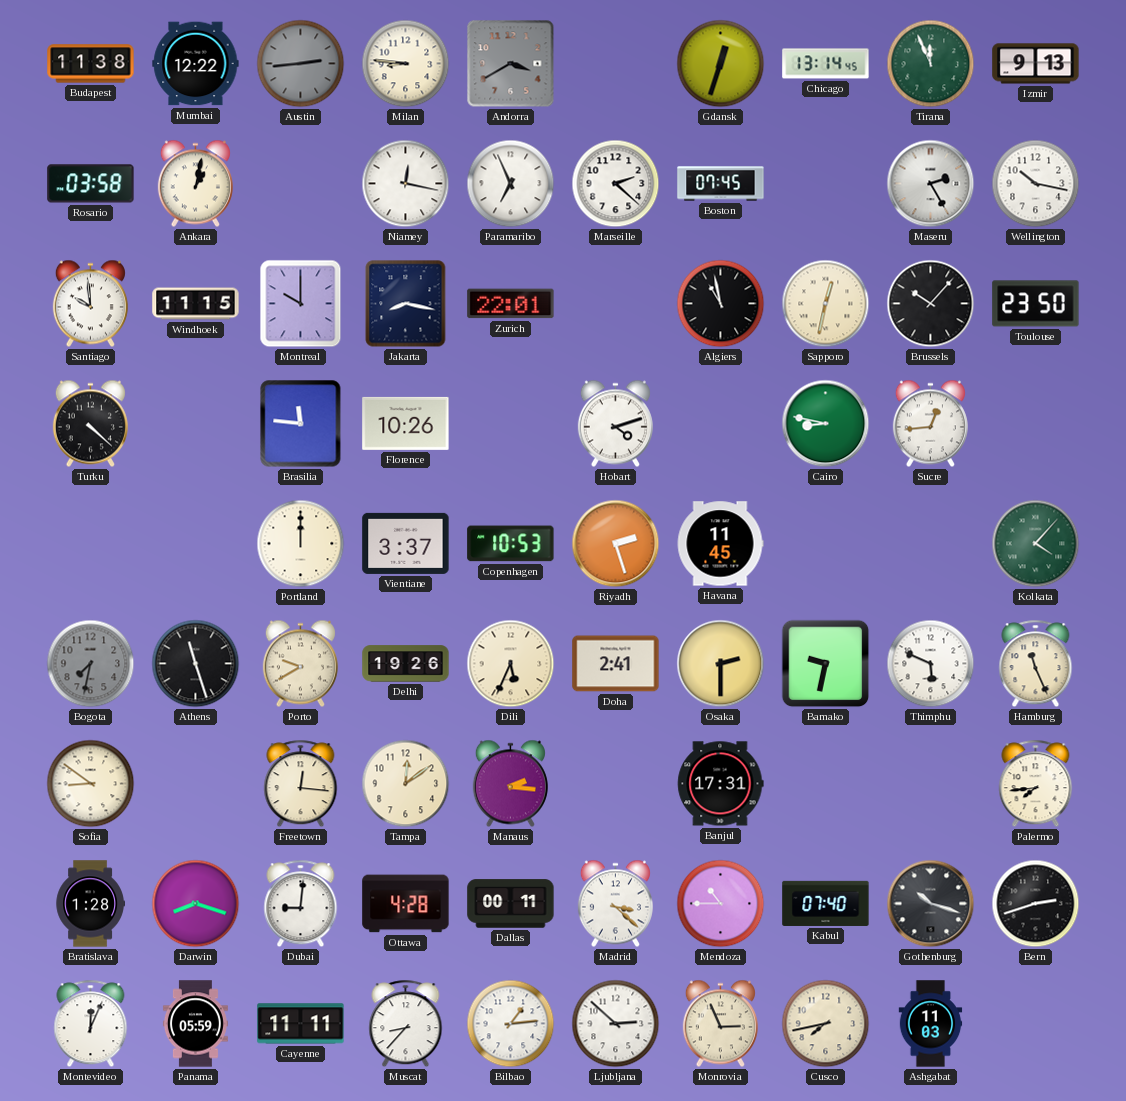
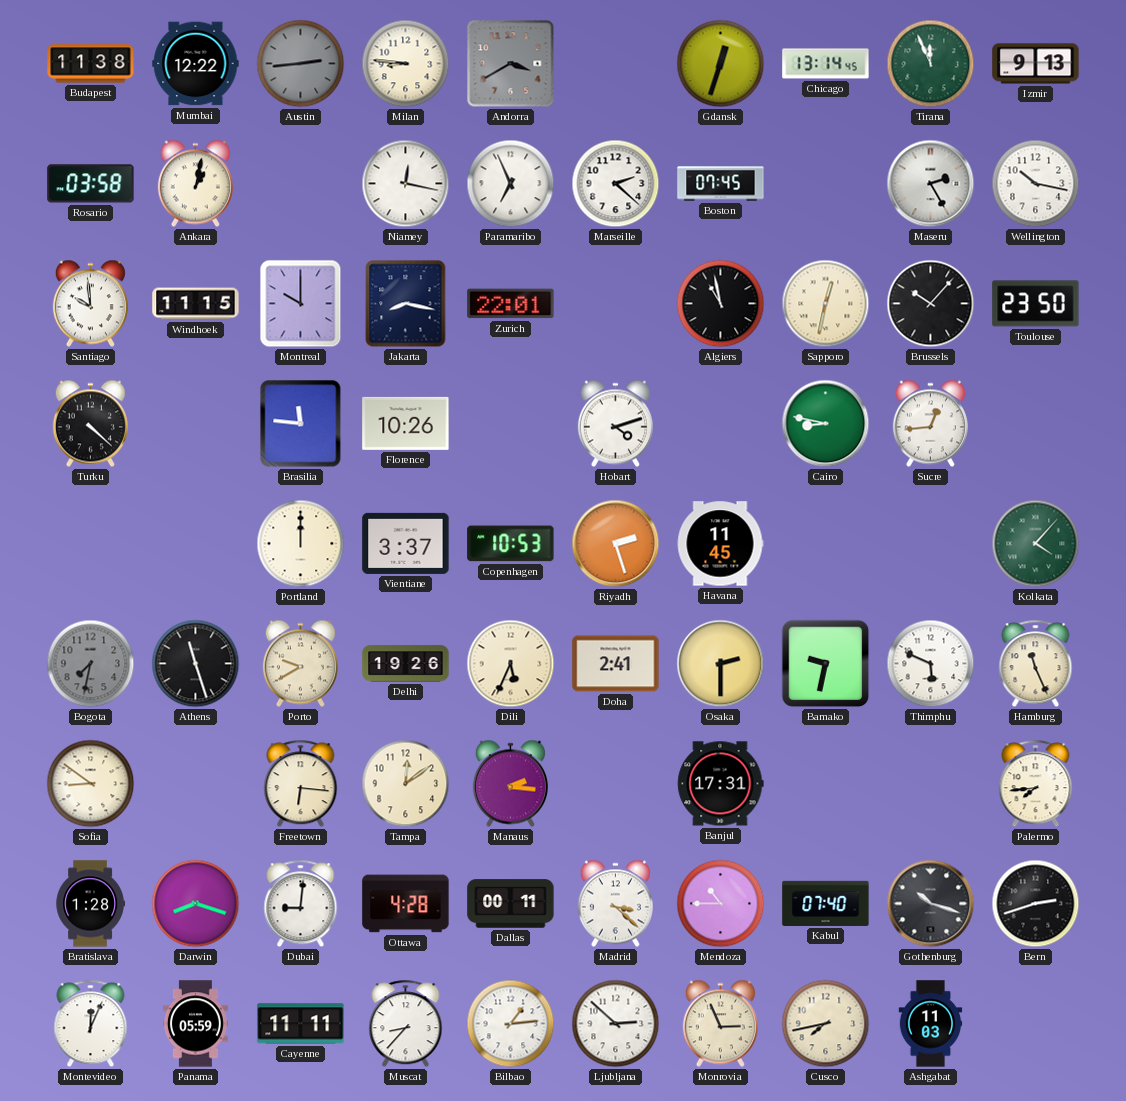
Freetown: 12:16 -> 6:16 (301, 784)
